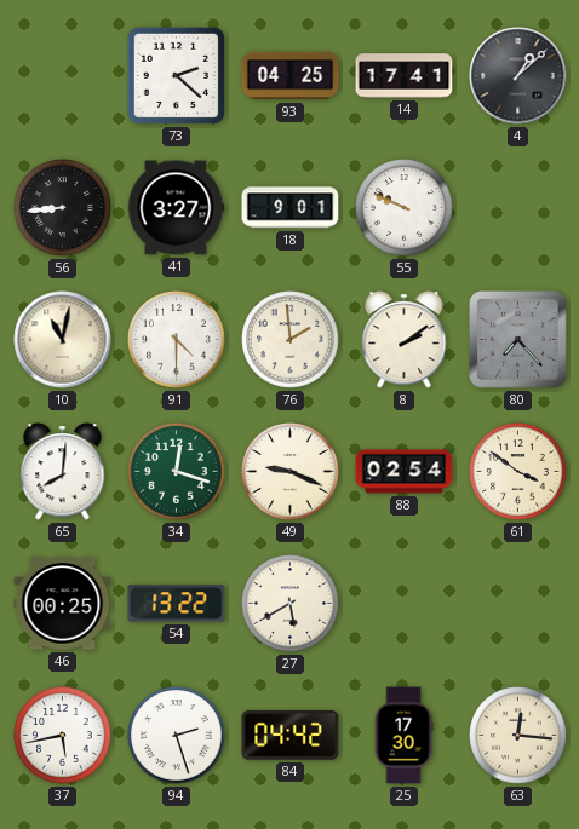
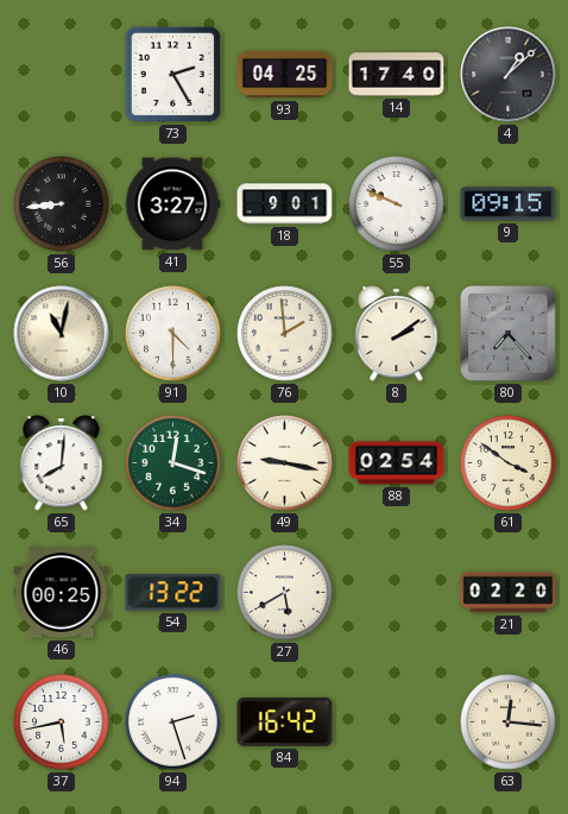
73: 2:22 -> 2:25 (172, 74)
14: 17:41 -> 17:40 (397, 75)
9: none -> 09:15 (509, 204)
49: 9:19 -> 9:17 (285, 463)
21: none -> 02:20 (509, 593)
84: 04:42 -> 16:42 (285, 721)
25: 17:30 -> none (403, 736)
